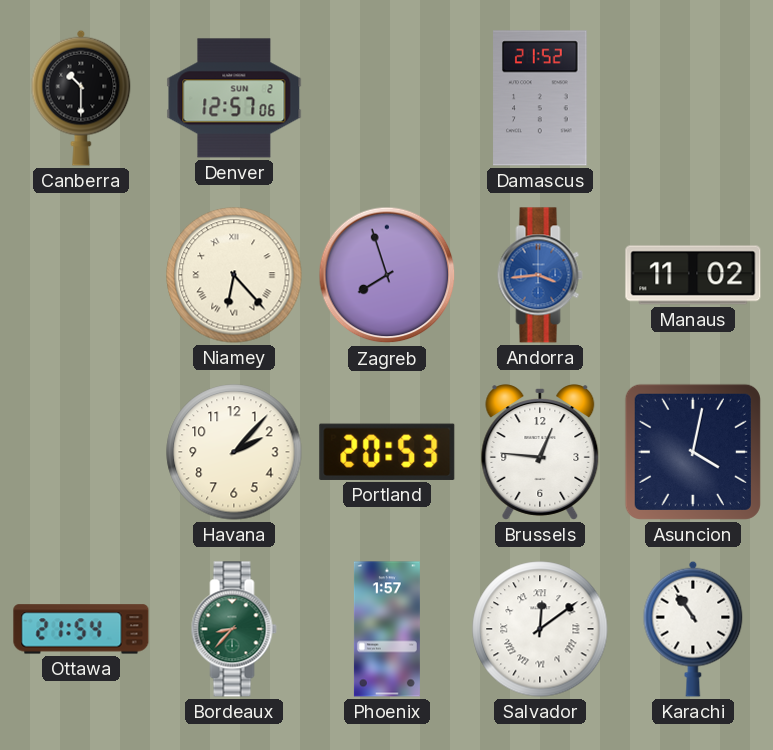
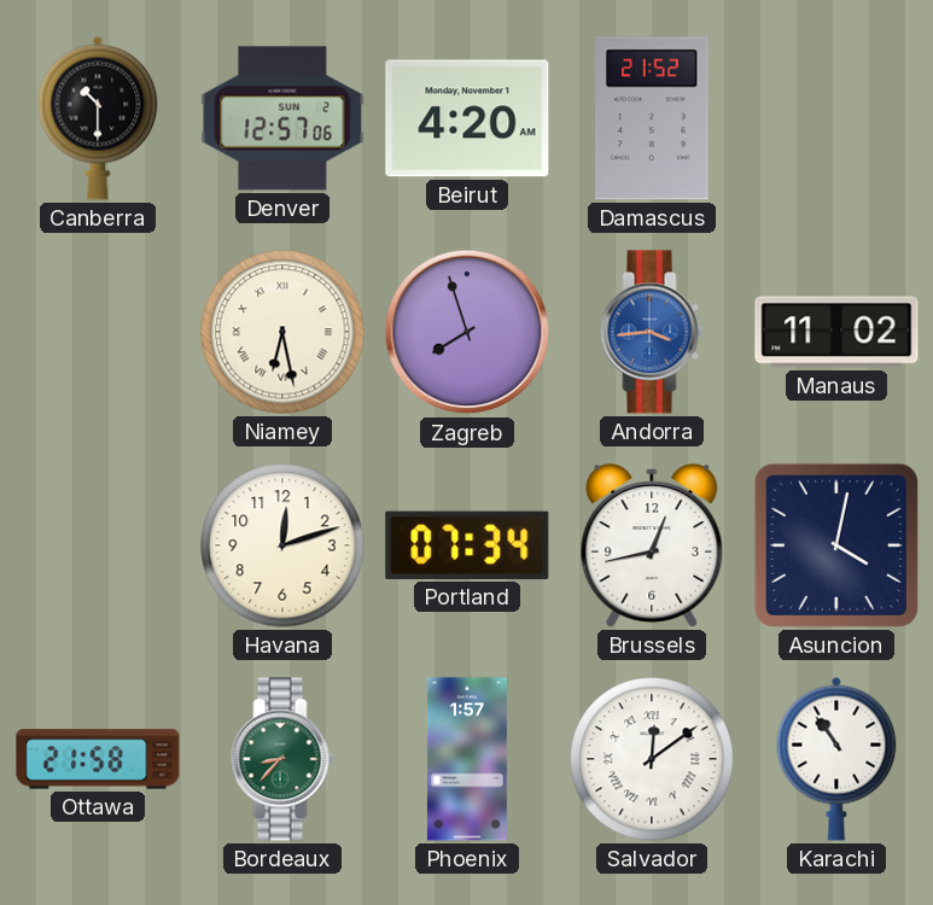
Beirut: none -> 4:20 (467, 118)
Niamey: 6:23 -> 6:28 (282, 332)
Havana: 2:07 -> 12:12 (282, 545)
Portland: 20:53 -> 07:34 (467, 545)
Brussels: 12:46 -> 12:43 (652, 545)
Ottawa: 21:54 -> 21:58 (98, 759)
